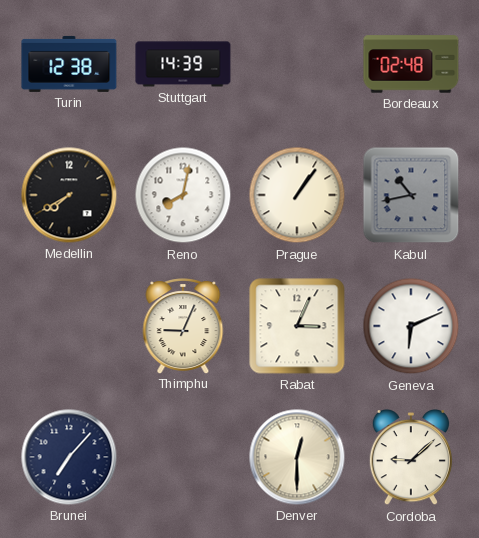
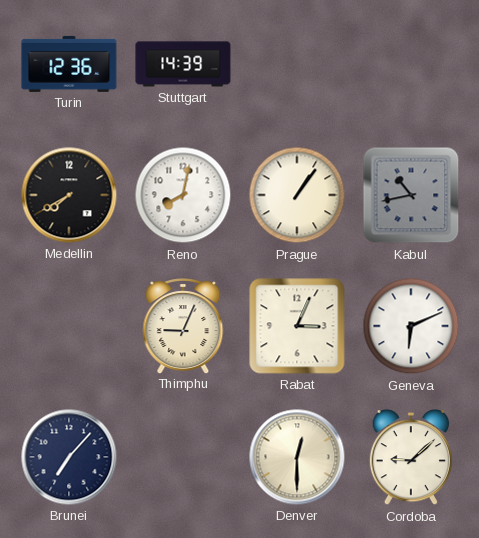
Turin: 12:38 -> 12:36 (69, 64)
Bordeaux: 02:48 -> none (411, 64)
